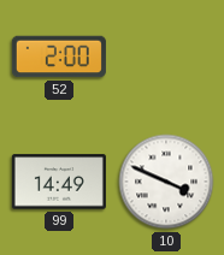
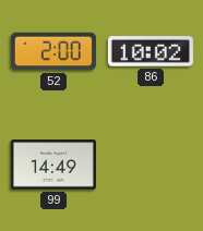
86: none -> 10:02 (151, 51)
10: 3:49 -> none (166, 182)
